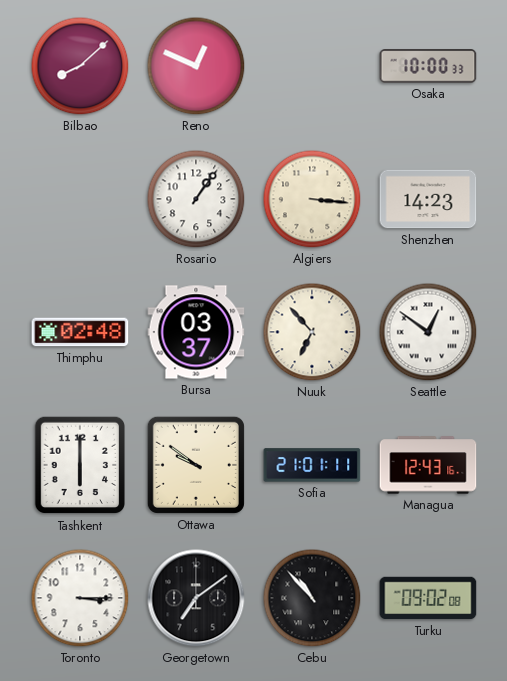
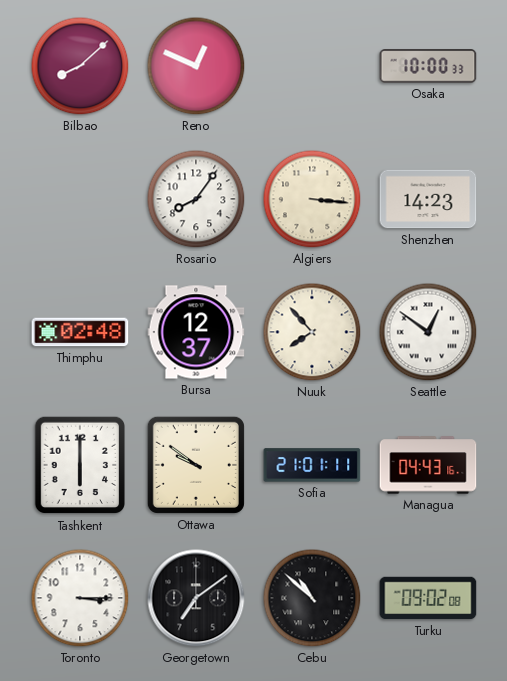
Rosario: 1:06 -> 8:06 (196, 199)
Bursa: 03:37 -> 12:37 (196, 332)
Nuuk: 6:53 -> 7:53 (312, 332)
Managua: 12:43 -> 04:43 (428, 465)
Cebu: 10:53 -> 10:52 (312, 598)
